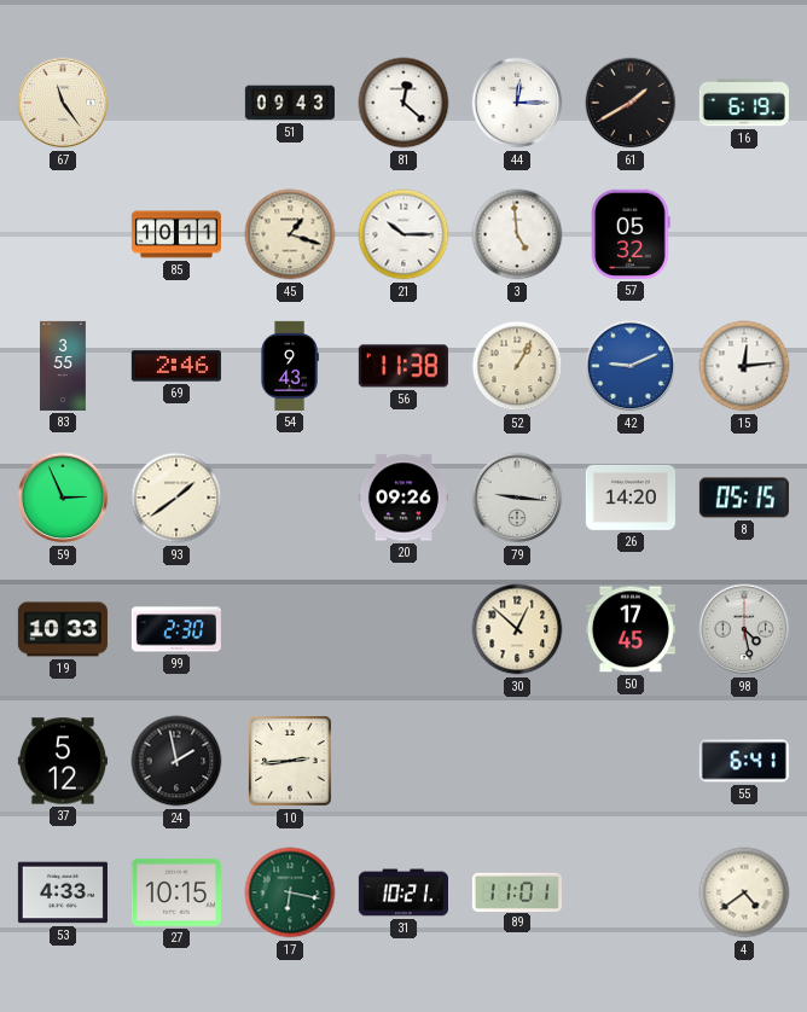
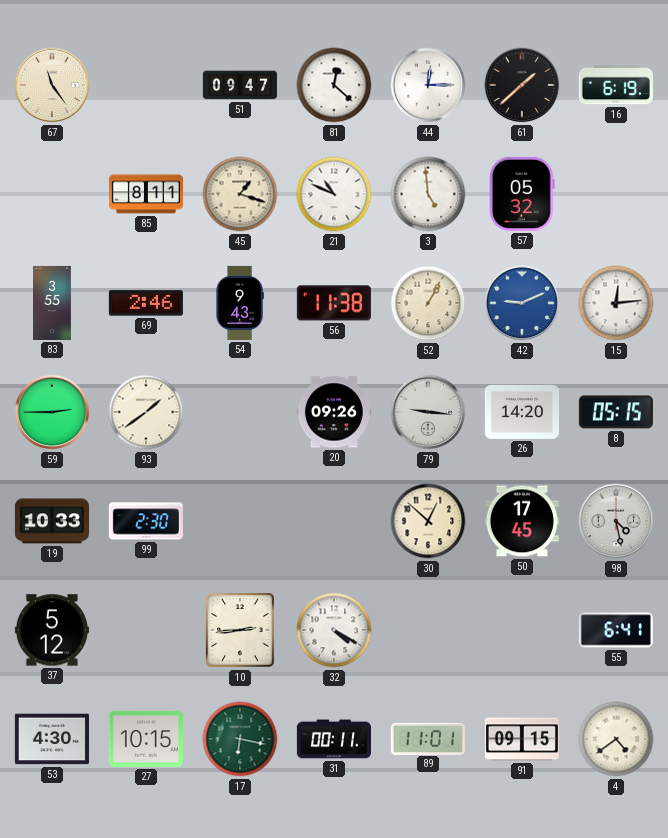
51: 09:43 -> 09:47 (240, 85)
61: 1:40 -> 1:38 (522, 85)
85: 10:11 -> 8:11 (146, 194)
21: 10:15 -> 10:49 (334, 194)
59: 2:56 -> 2:45 (52, 412)
24: 1:58 -> none (176, 761)
32: none -> 4:20 (334, 630)
53: 4:33 -> 4:30 (52, 739)
31: 10:21 -> 00:11 (334, 739)
91: none -> 09:15 (522, 739)
